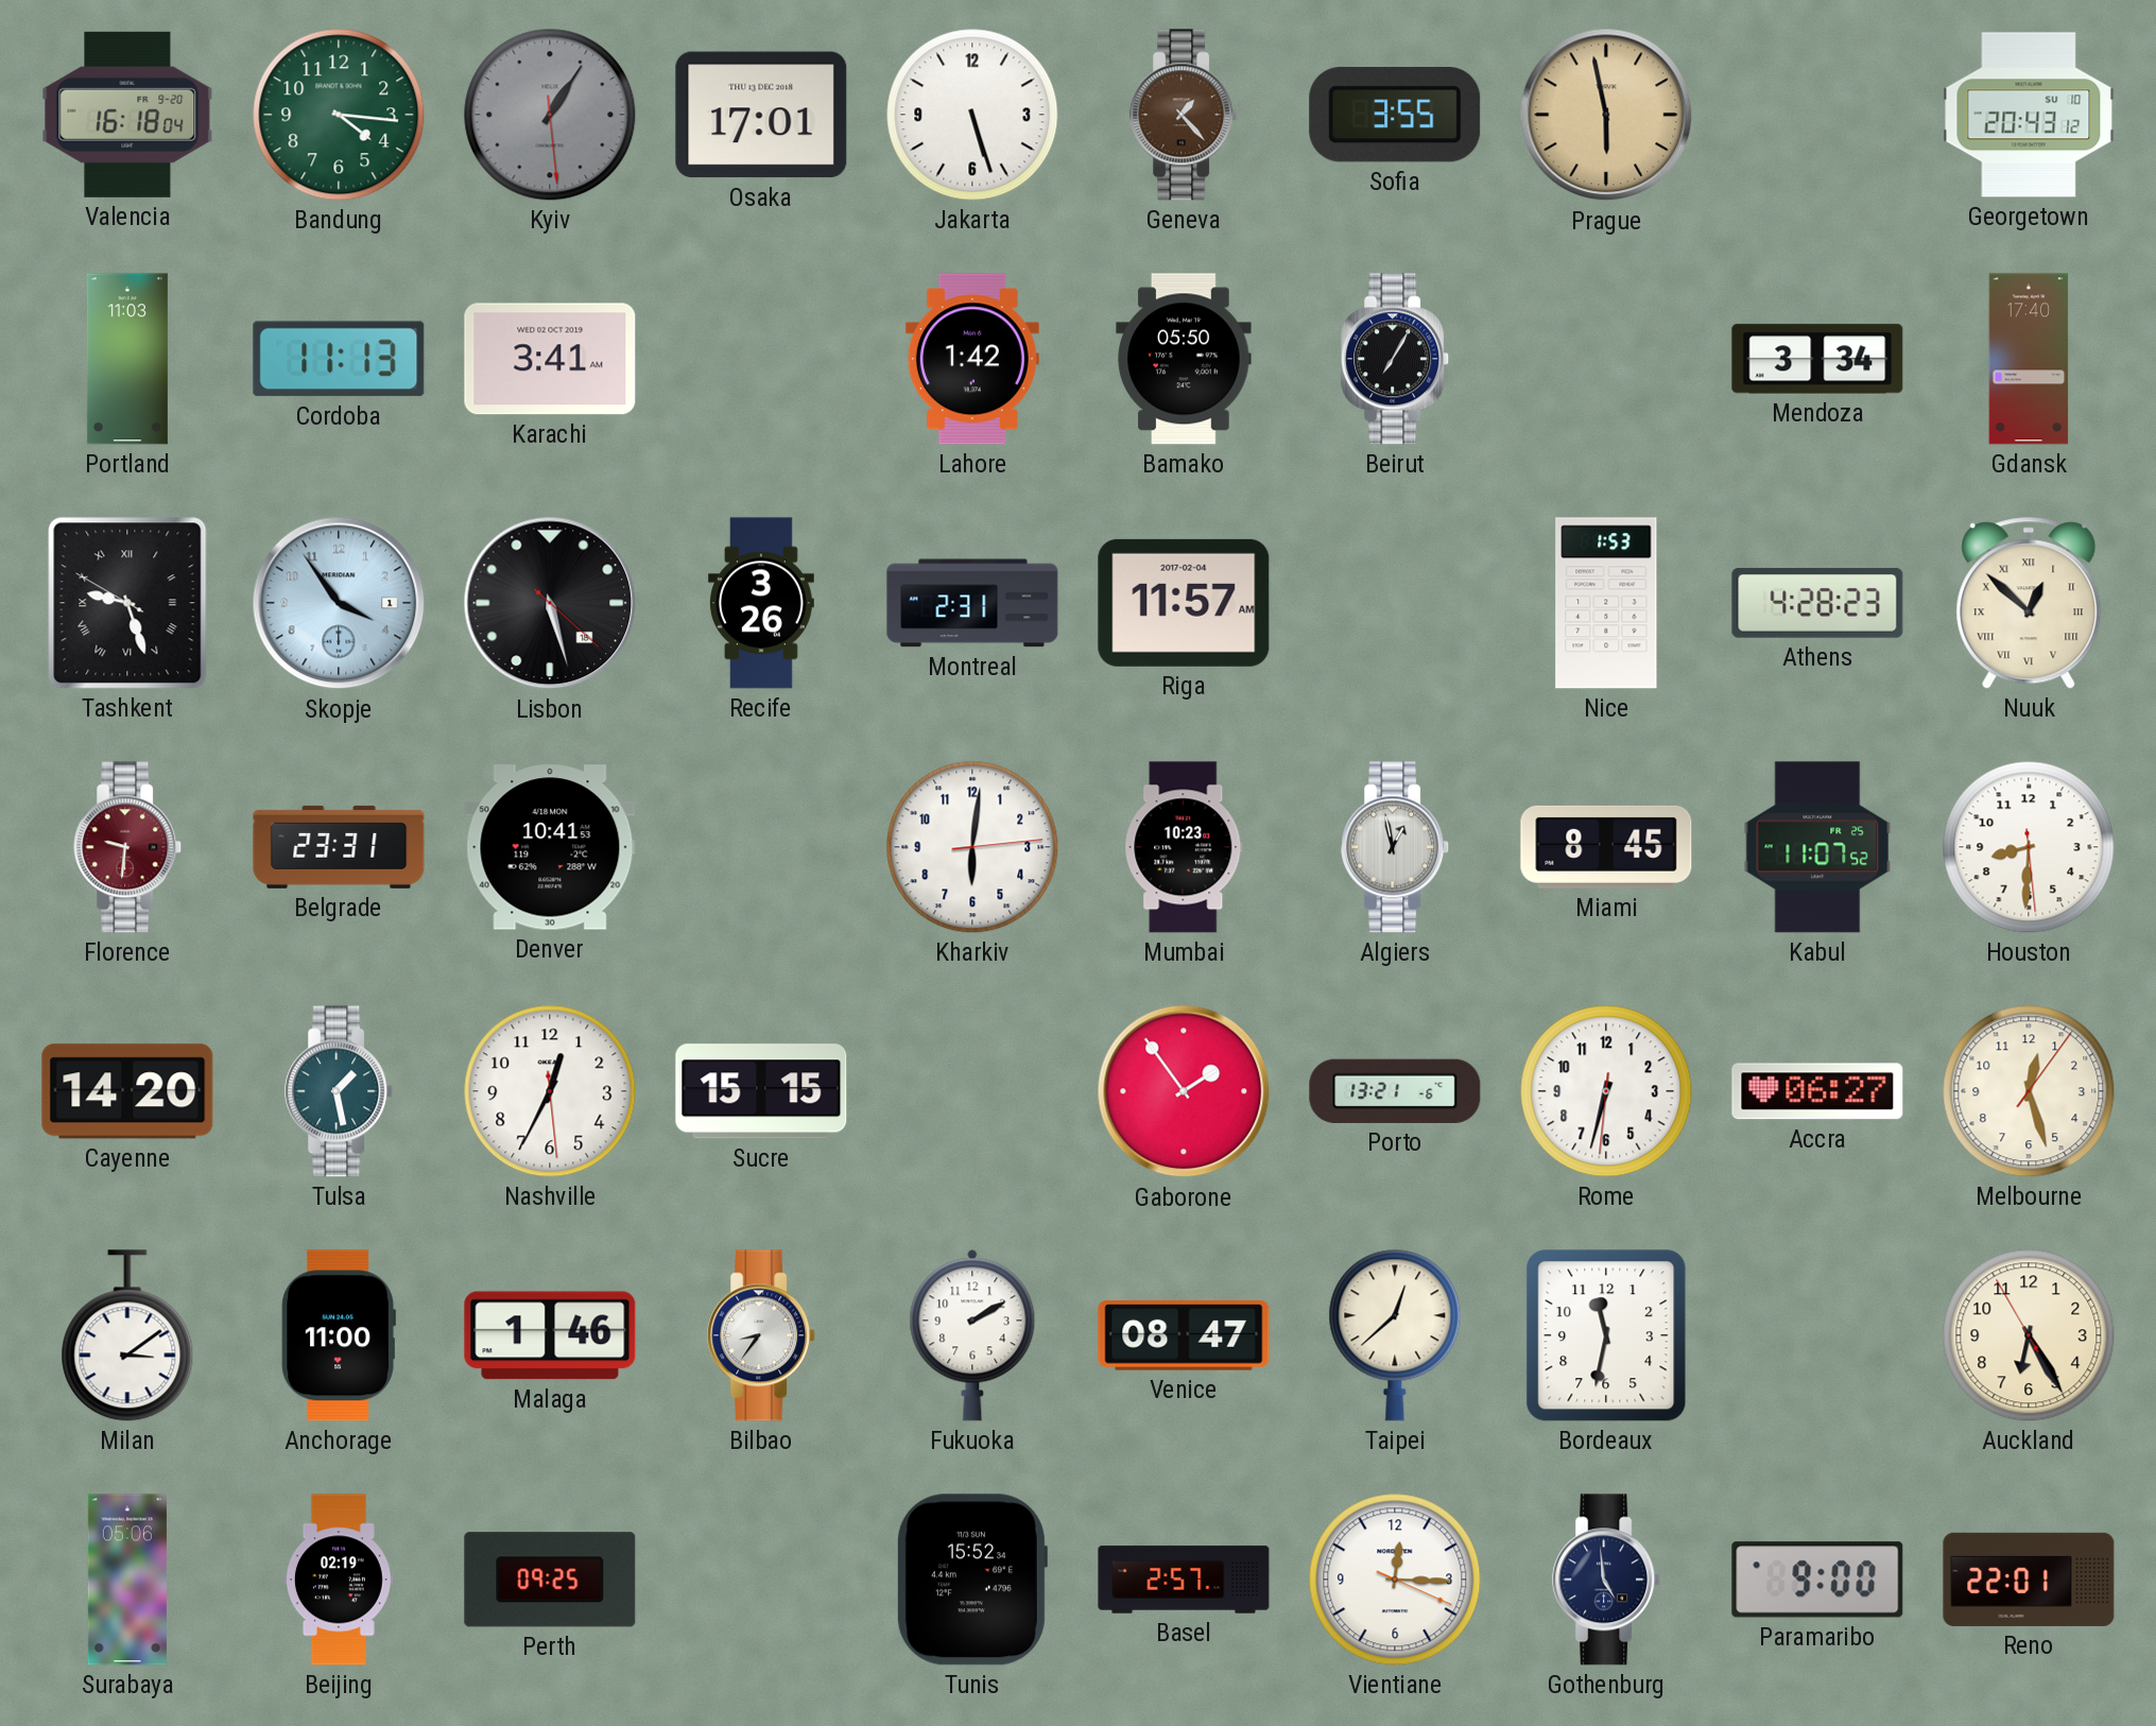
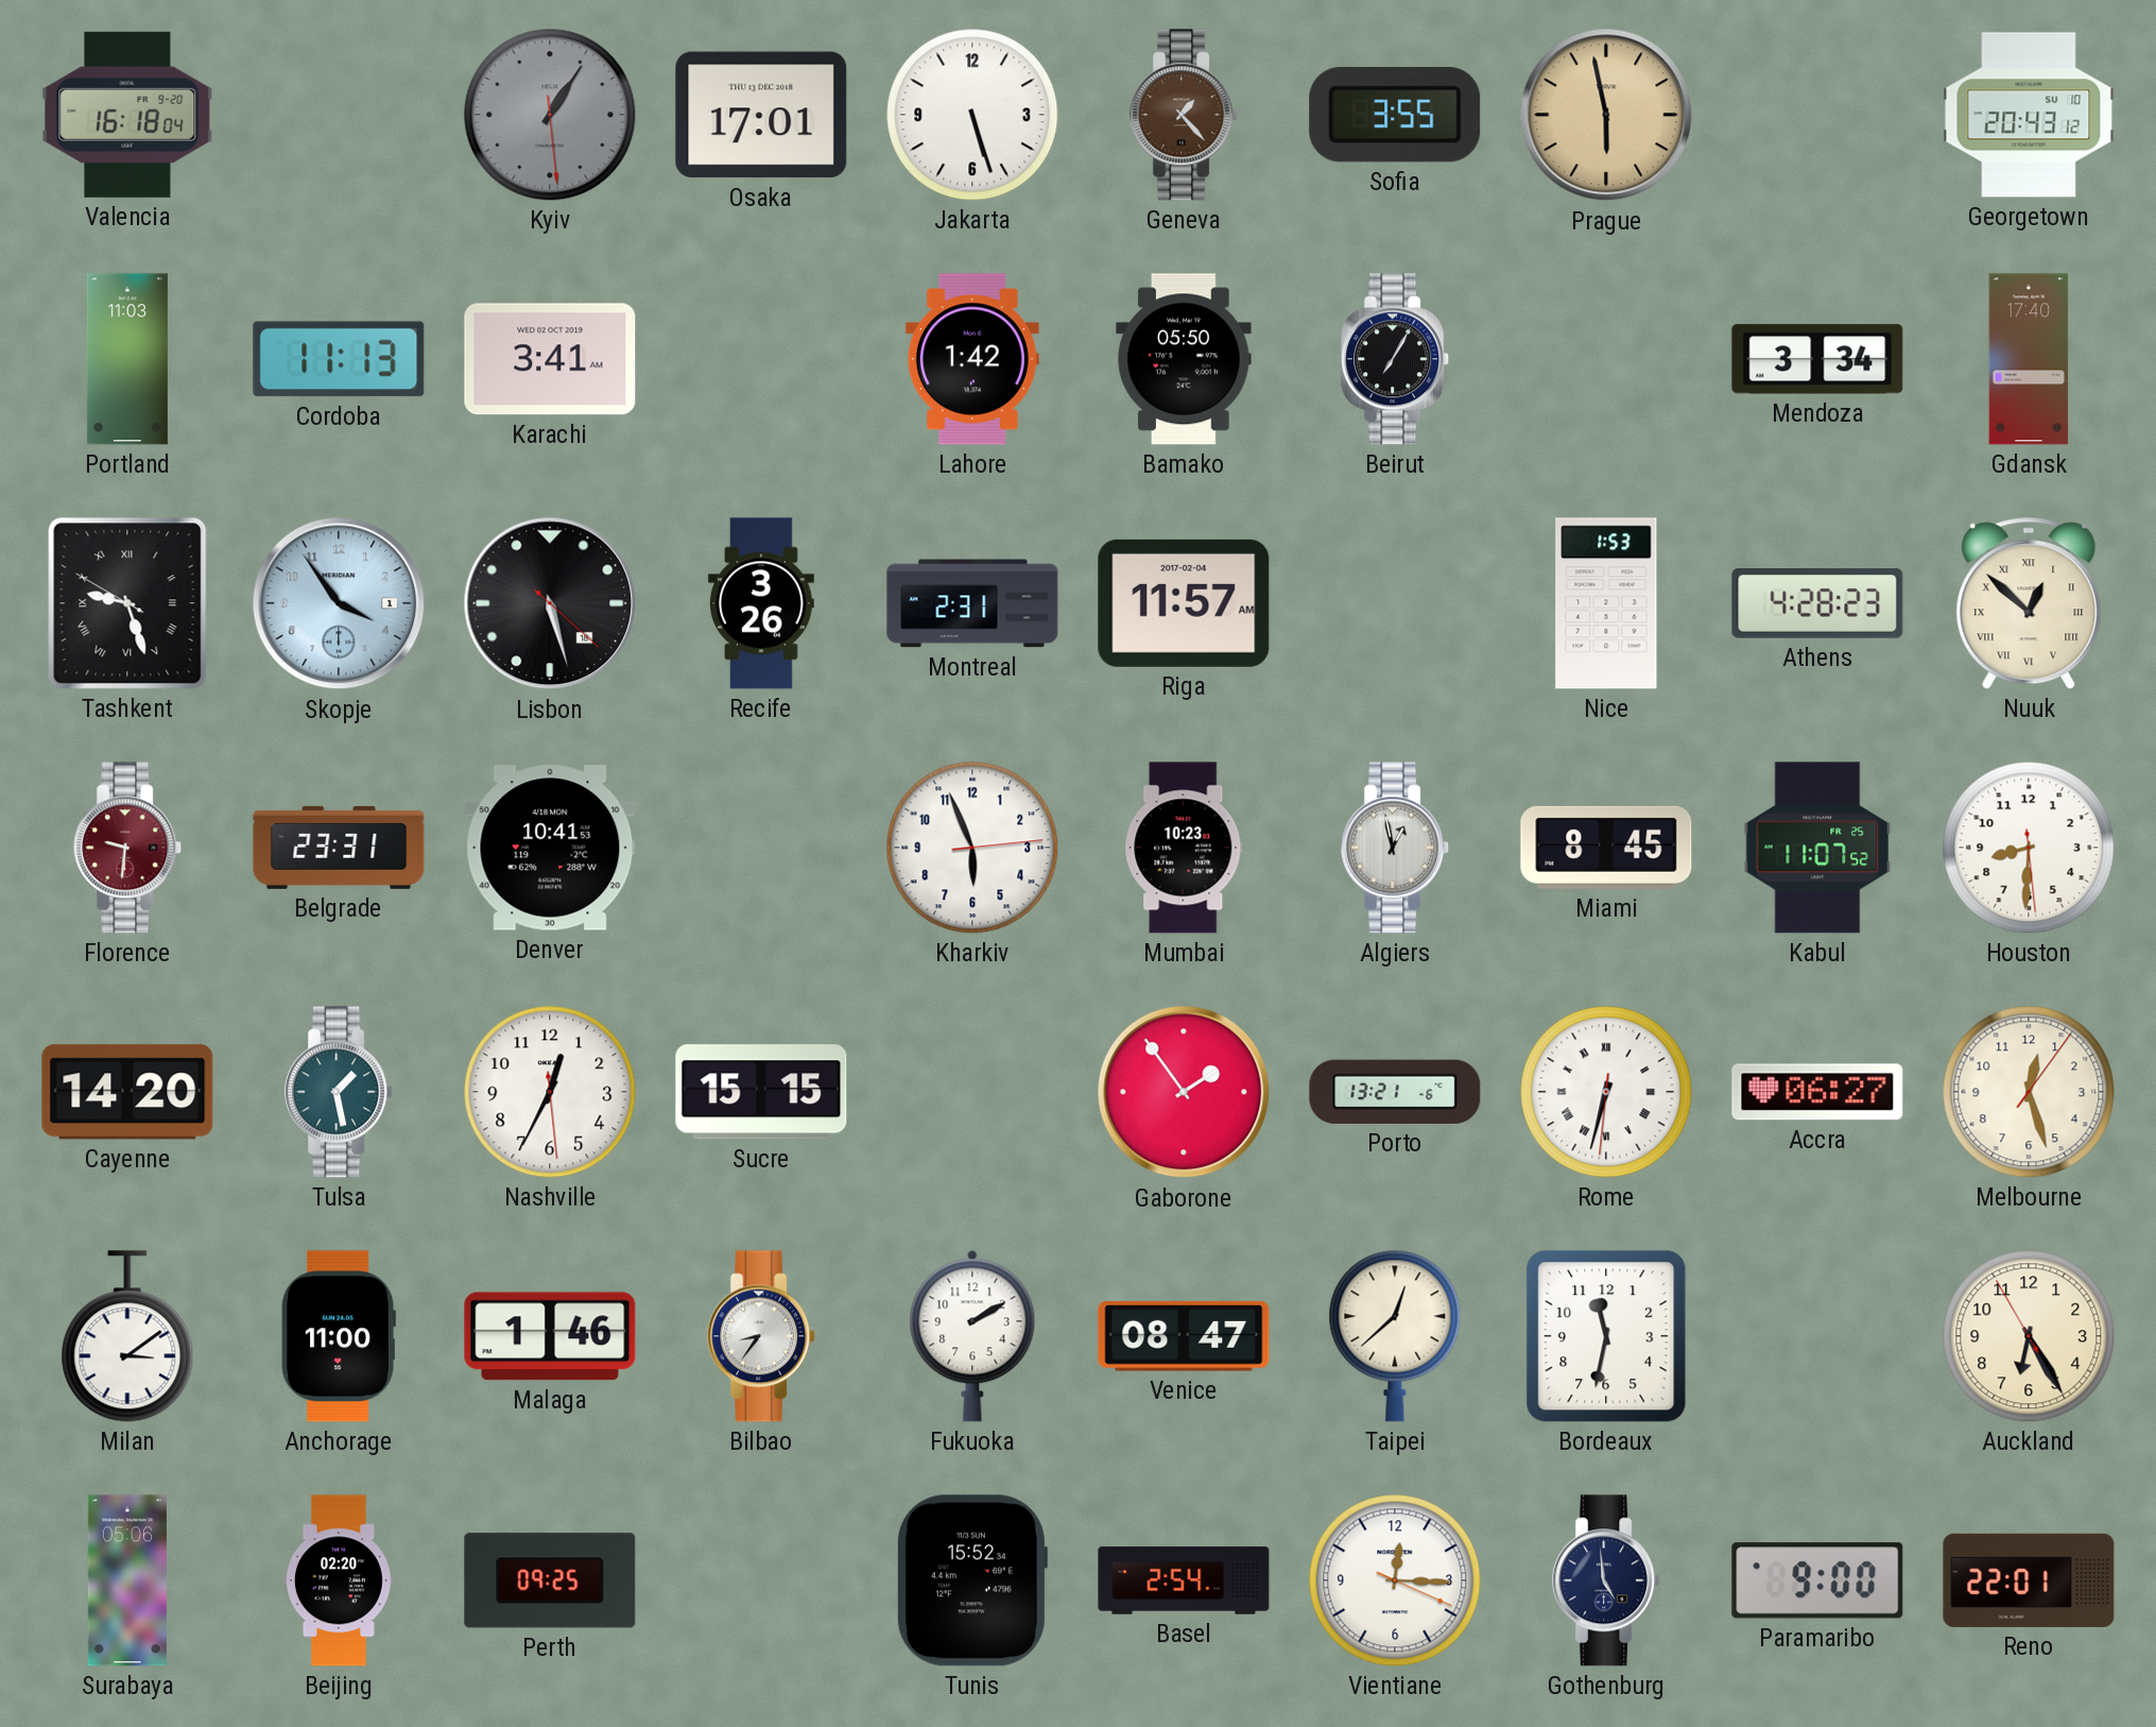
Bandung: 4:16 -> none (339, 115)
Kharkiv: 6:01 -> 5:56 (972, 848)
Rome numerals: Arabic -> Roman (1606, 1092)
Beijing: 02:19 -> 02:20 (339, 1580)
Basel: 2:57 -> 2:54 (1184, 1580)
